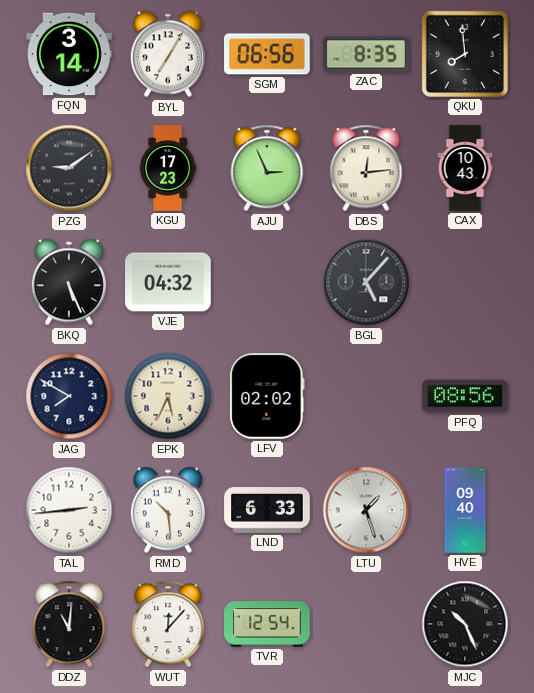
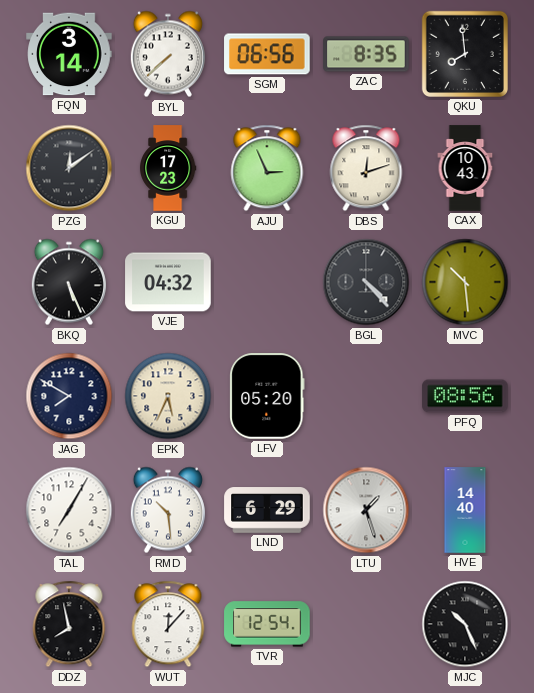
BYL: 7:05 -> 7:38 (168, 54)
PZG: 9:09 -> 12:09 (69, 168)
DBS: 12:14 -> 12:12 (366, 168)
BGL: 5:07 -> 4:23 (366, 282)
MVC: none -> 10:29 (465, 282)
LFV: 02:02 -> 05:20 (267, 396)
TAL: 2:44 -> 7:05 (69, 510)
LND: 6:33 -> 6:29 (267, 510)
HVE: 09:40 -> 14:40 (465, 510)
DDZ: 11:01 -> 7:58 (69, 624)
